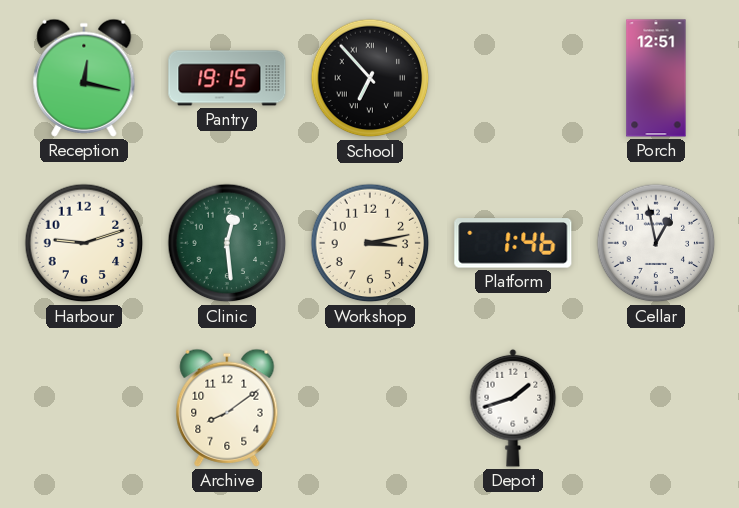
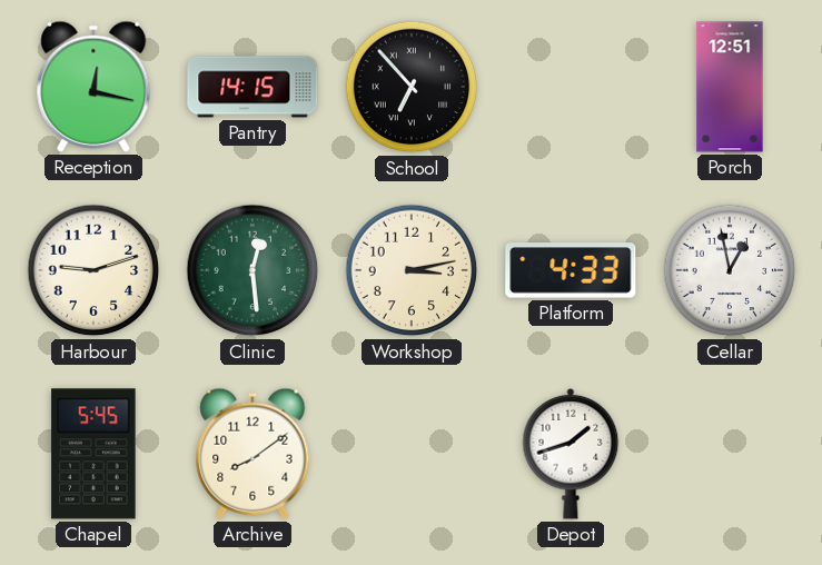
Pantry: 19:15 -> 14:15 (252, 87)
Platform: 1:46 -> 4:33 (571, 270)
Chapel: none -> 5:45 (93, 454)
